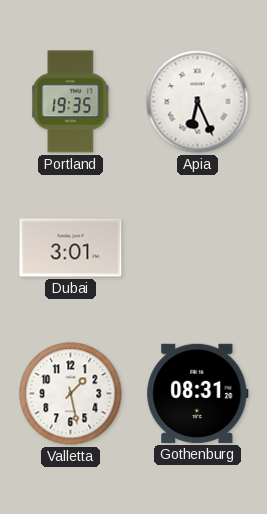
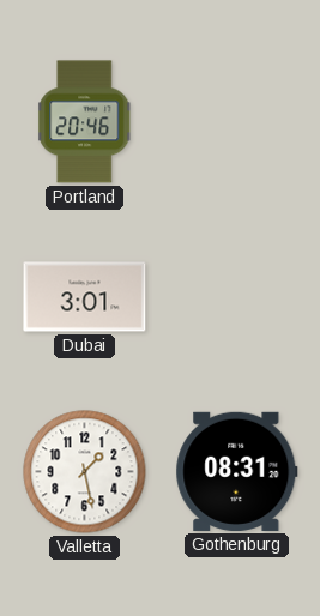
Portland: 19:35 -> 20:46 (85, 122)
Apia: 6:26 -> none (198, 102)
